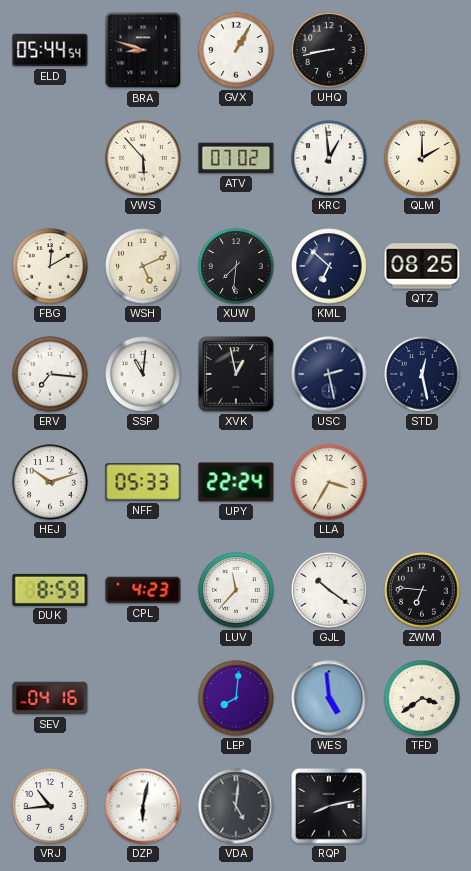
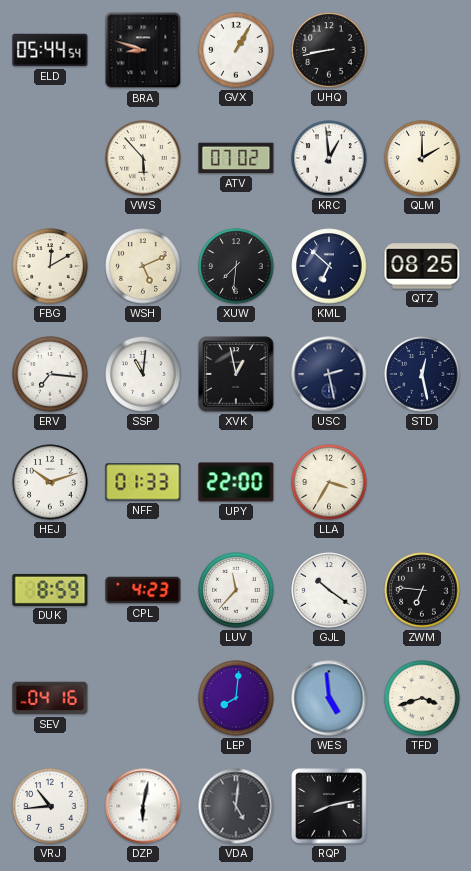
NFF: 05:33 -> 01:33 (143, 482)
UPY: 22:24 -> 22:00 (236, 482)
TFD: 3:39 -> 3:42 (422, 698)
